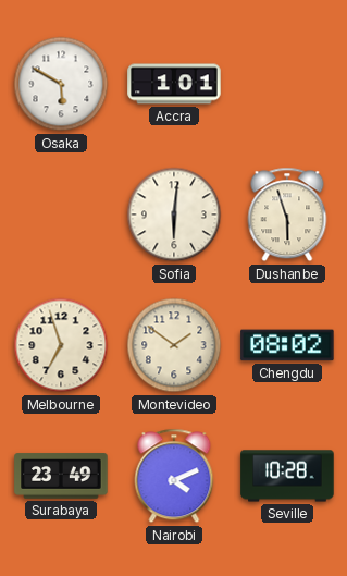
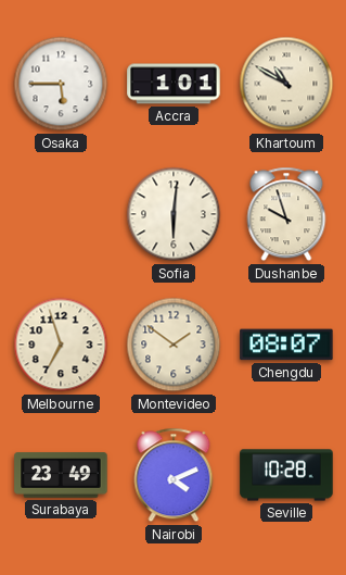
Osaka: 5:50 -> 5:45 (61, 84)
Khartoum: none -> 10:50 (286, 84)
Dushanbe: 5:57 -> 9:57 (286, 214)
Chengdu: 08:02 -> 08:07 (286, 345)
